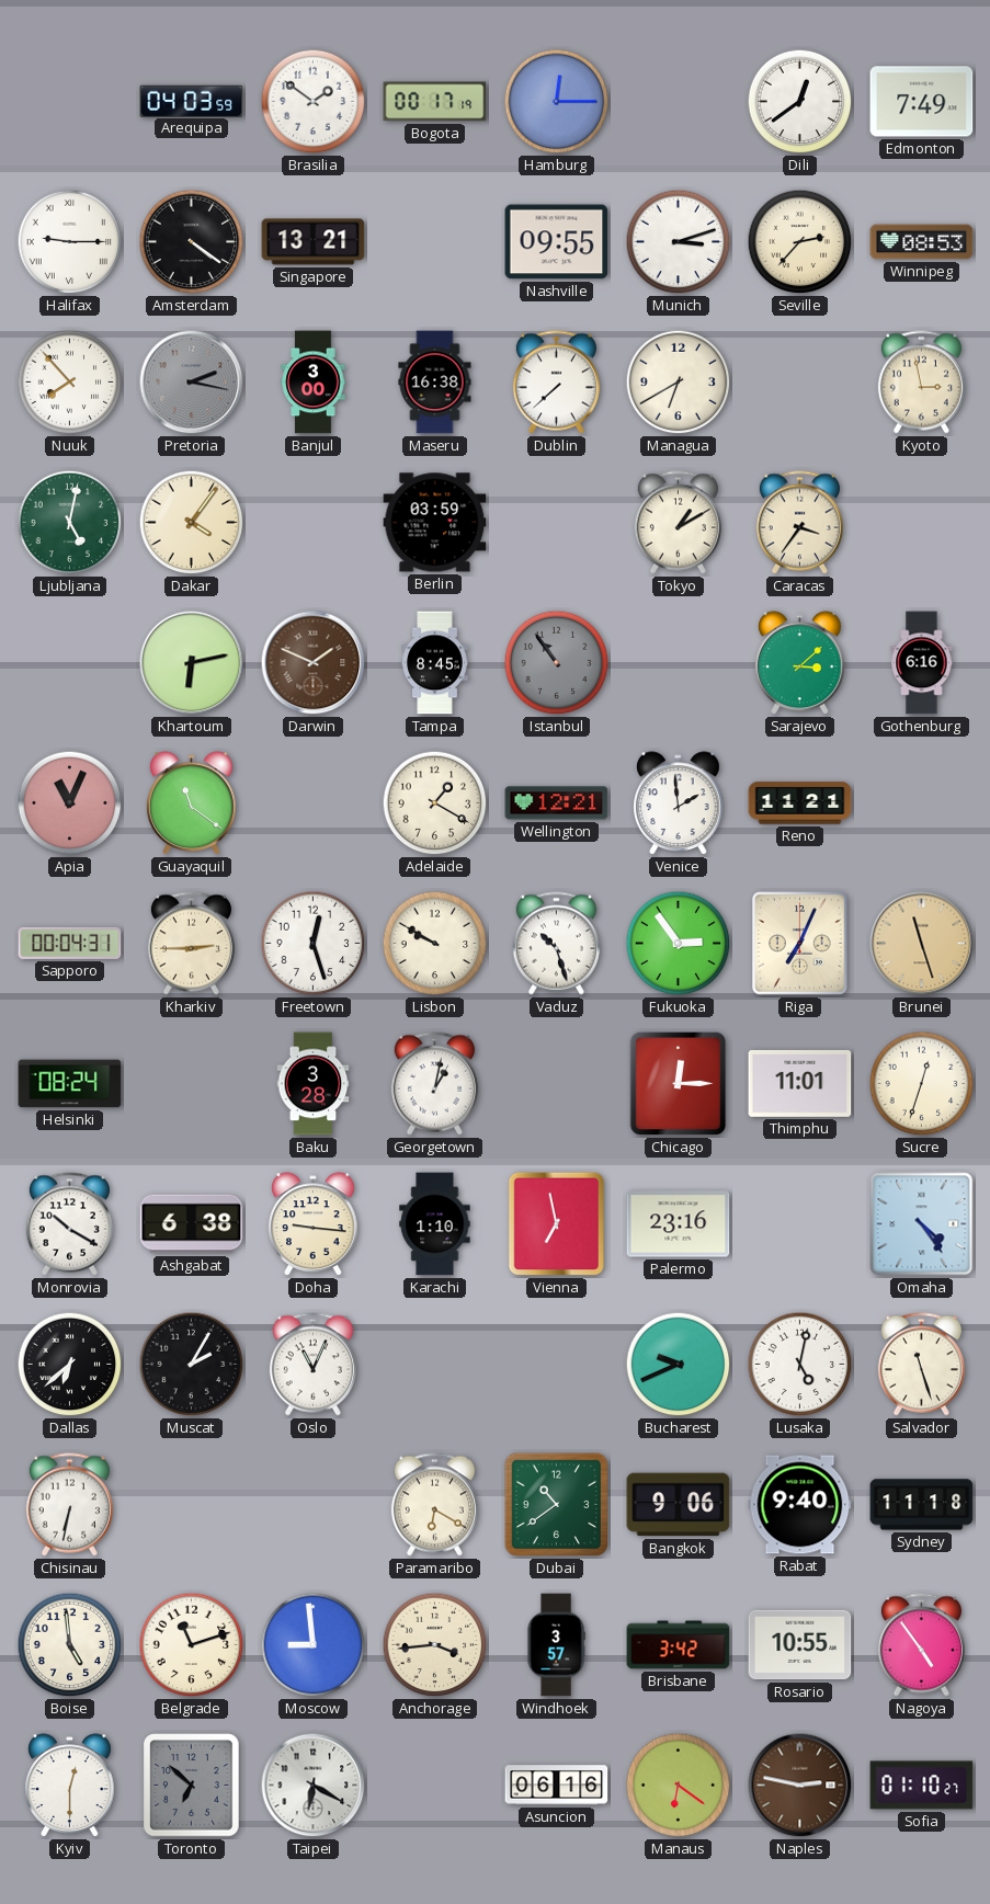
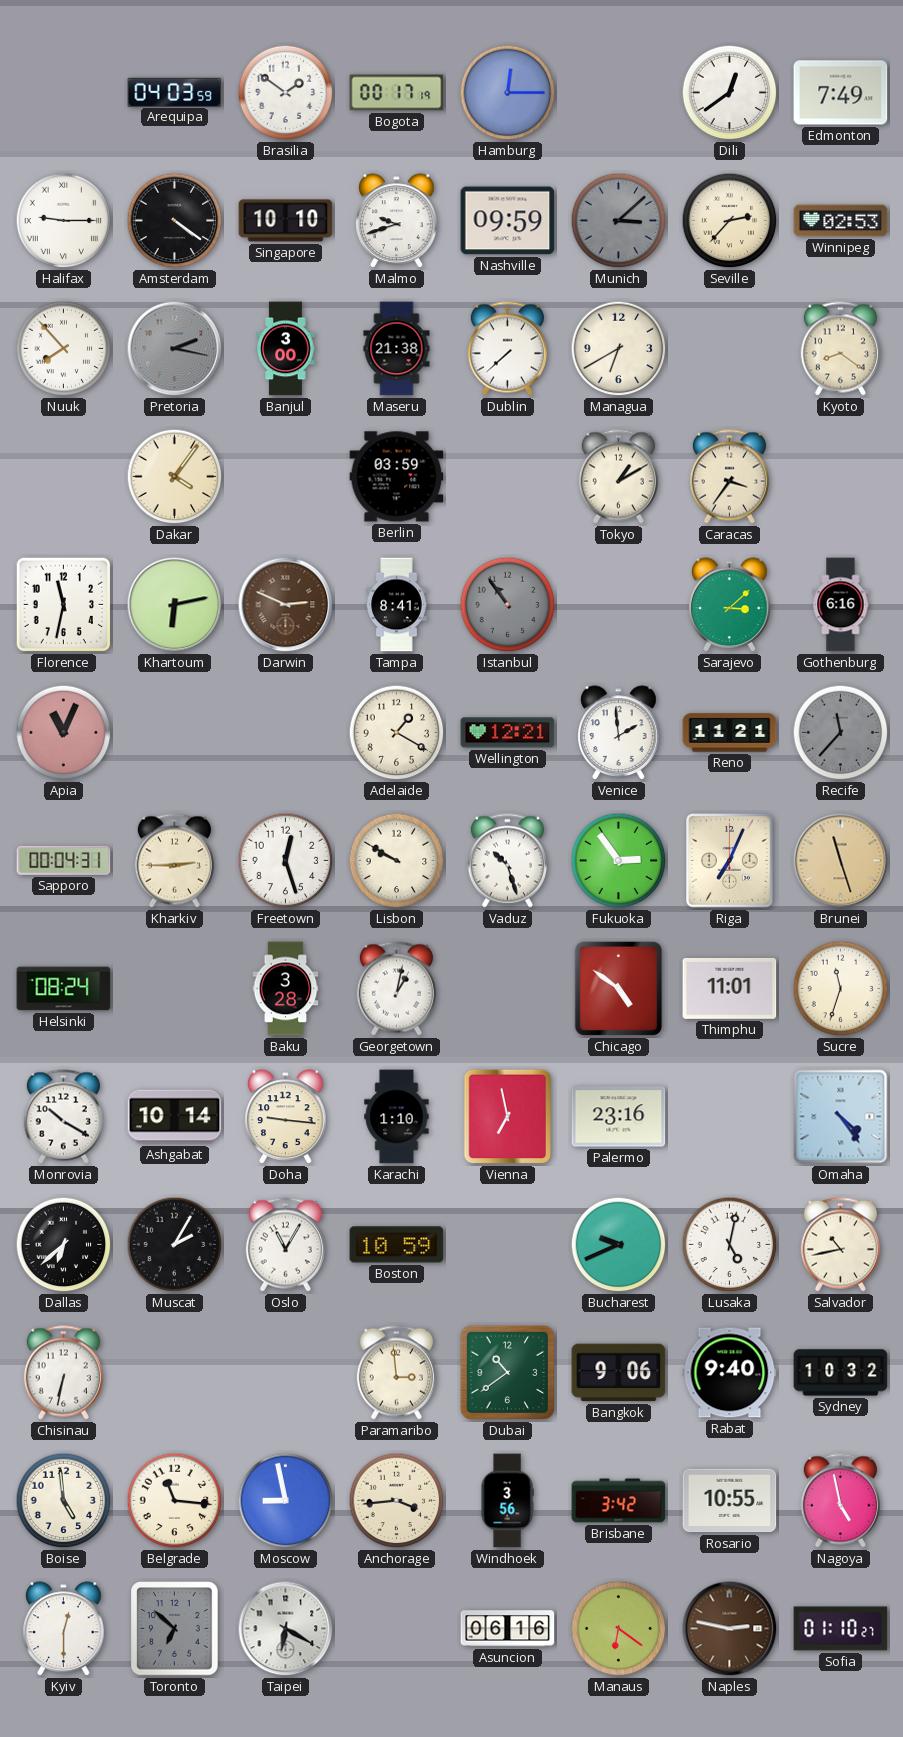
Singapore: 13:21 -> 10:10 (286, 221)
Malmo: none -> 9:42 (397, 221)
Nashville: 09:55 -> 09:59 (508, 221)
Munich: 3:12 -> 3:08 (619, 221)
Munich dial: white -> grey (619, 221)
Winnipeg: 08:53 -> 02:53 (841, 221)
Maseru: 16:38 -> 21:38 (397, 349)
Kyoto: 2:58 -> 8:21 (840, 349)
Ljubljana: 5:02 -> none (70, 523)
Florence: none -> 11:32 (64, 605)
Darwin: 1:49 -> 2:49 (286, 605)
Tampa: 8:45 -> 8:41 (397, 605)
Guayaquil: 11:21 -> none (192, 803)
Recife: none -> 11:37 (841, 733)
Chicago: 12:15 -> 4:51 (619, 989)
Sucre: 12:33 -> 11:33 (841, 989)
Ashgabat: 6:38 -> 10:14 (175, 1117)
Oslo: 11:04 -> 11:05 (285, 1245)
Boston: none -> 10:59 (397, 1245)
Salvador: 11:27 -> 10:43 (840, 1245)
Paramaribo: 6:20 -> 2:59 (396, 1373)
Sydney: 11:18 -> 10:32 (841, 1373)
Belgrade: 11:12 -> 11:16 (175, 1501)
Moscow: 8:59 -> 8:58 (286, 1501)
Windhoek: 3:57 -> 3:56 (507, 1501)
Nagoya: 4:54 -> 4:58 (840, 1501)
